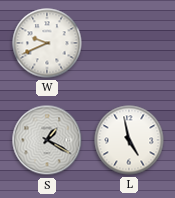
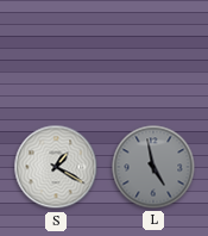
W: 9:41 -> none (47, 43)
L dial: white -> grey (153, 167)
